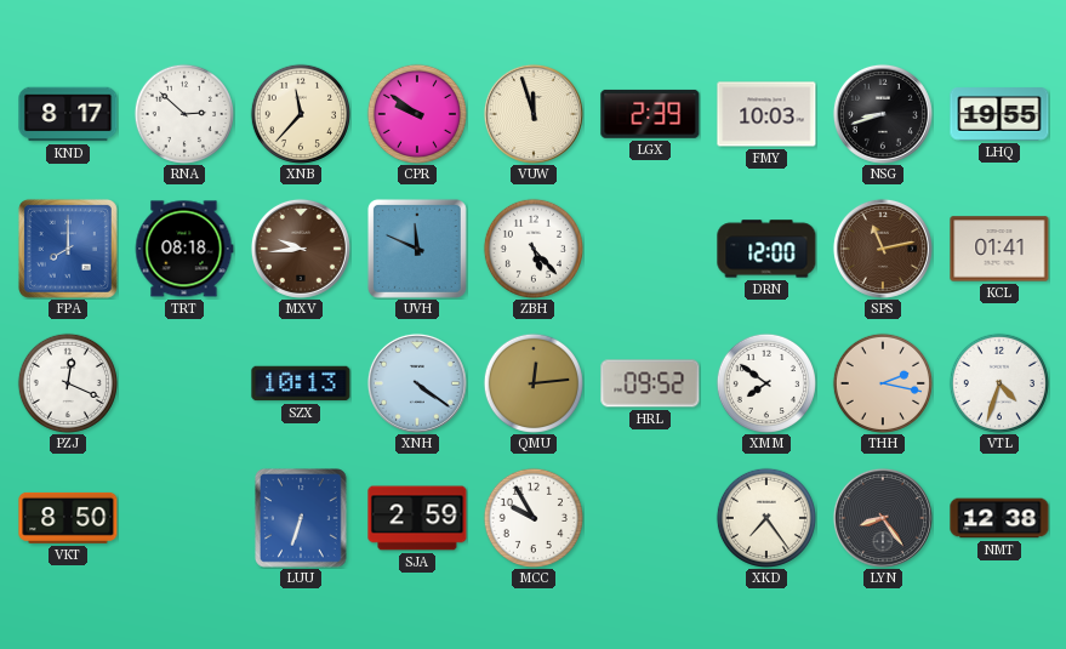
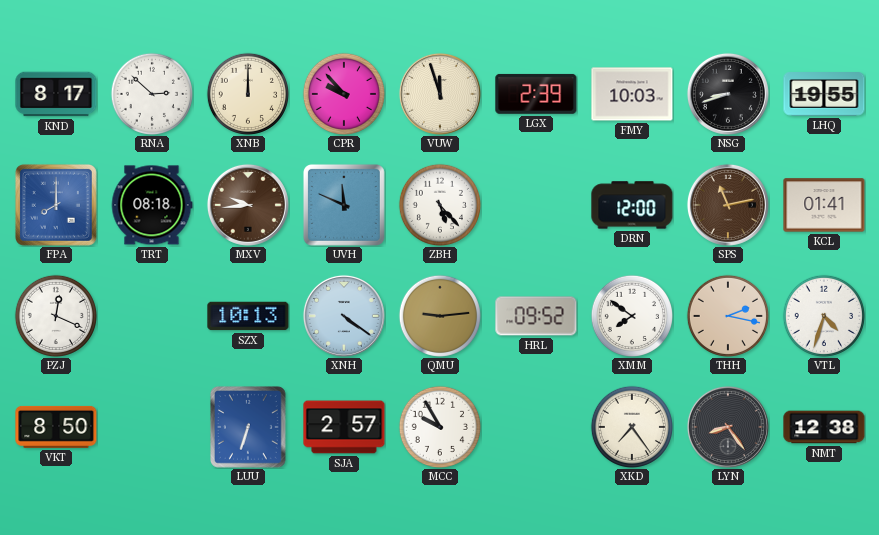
XNB: 11:37 -> 12:00 (248, 94)
CPR: 9:51 -> 9:53 (344, 94)
QMU: 12:14 -> 9:14 (440, 316)
SJA: 2:59 -> 2:57 (344, 427)
